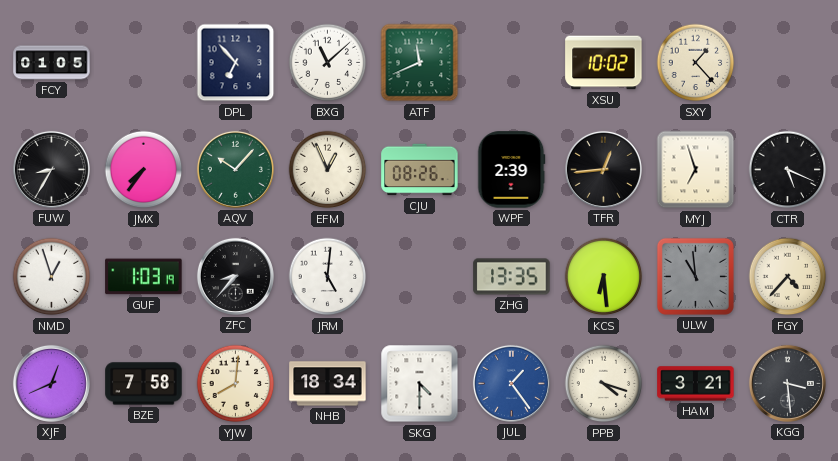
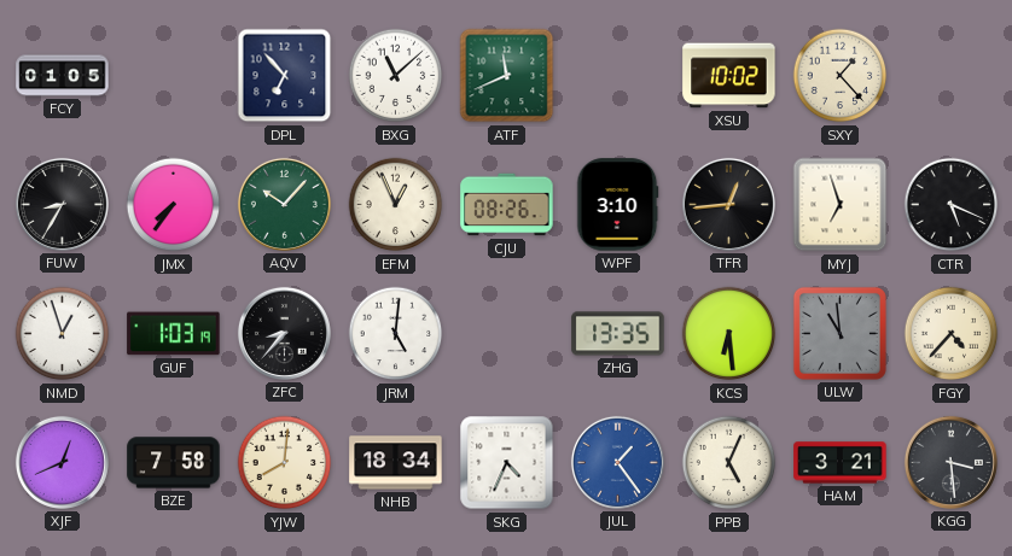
WPF: 2:39 -> 3:10 (618, 205)
SKG: 4:30 -> 4:34 (507, 463)
PPB: 4:18 -> 5:04 (729, 463)
